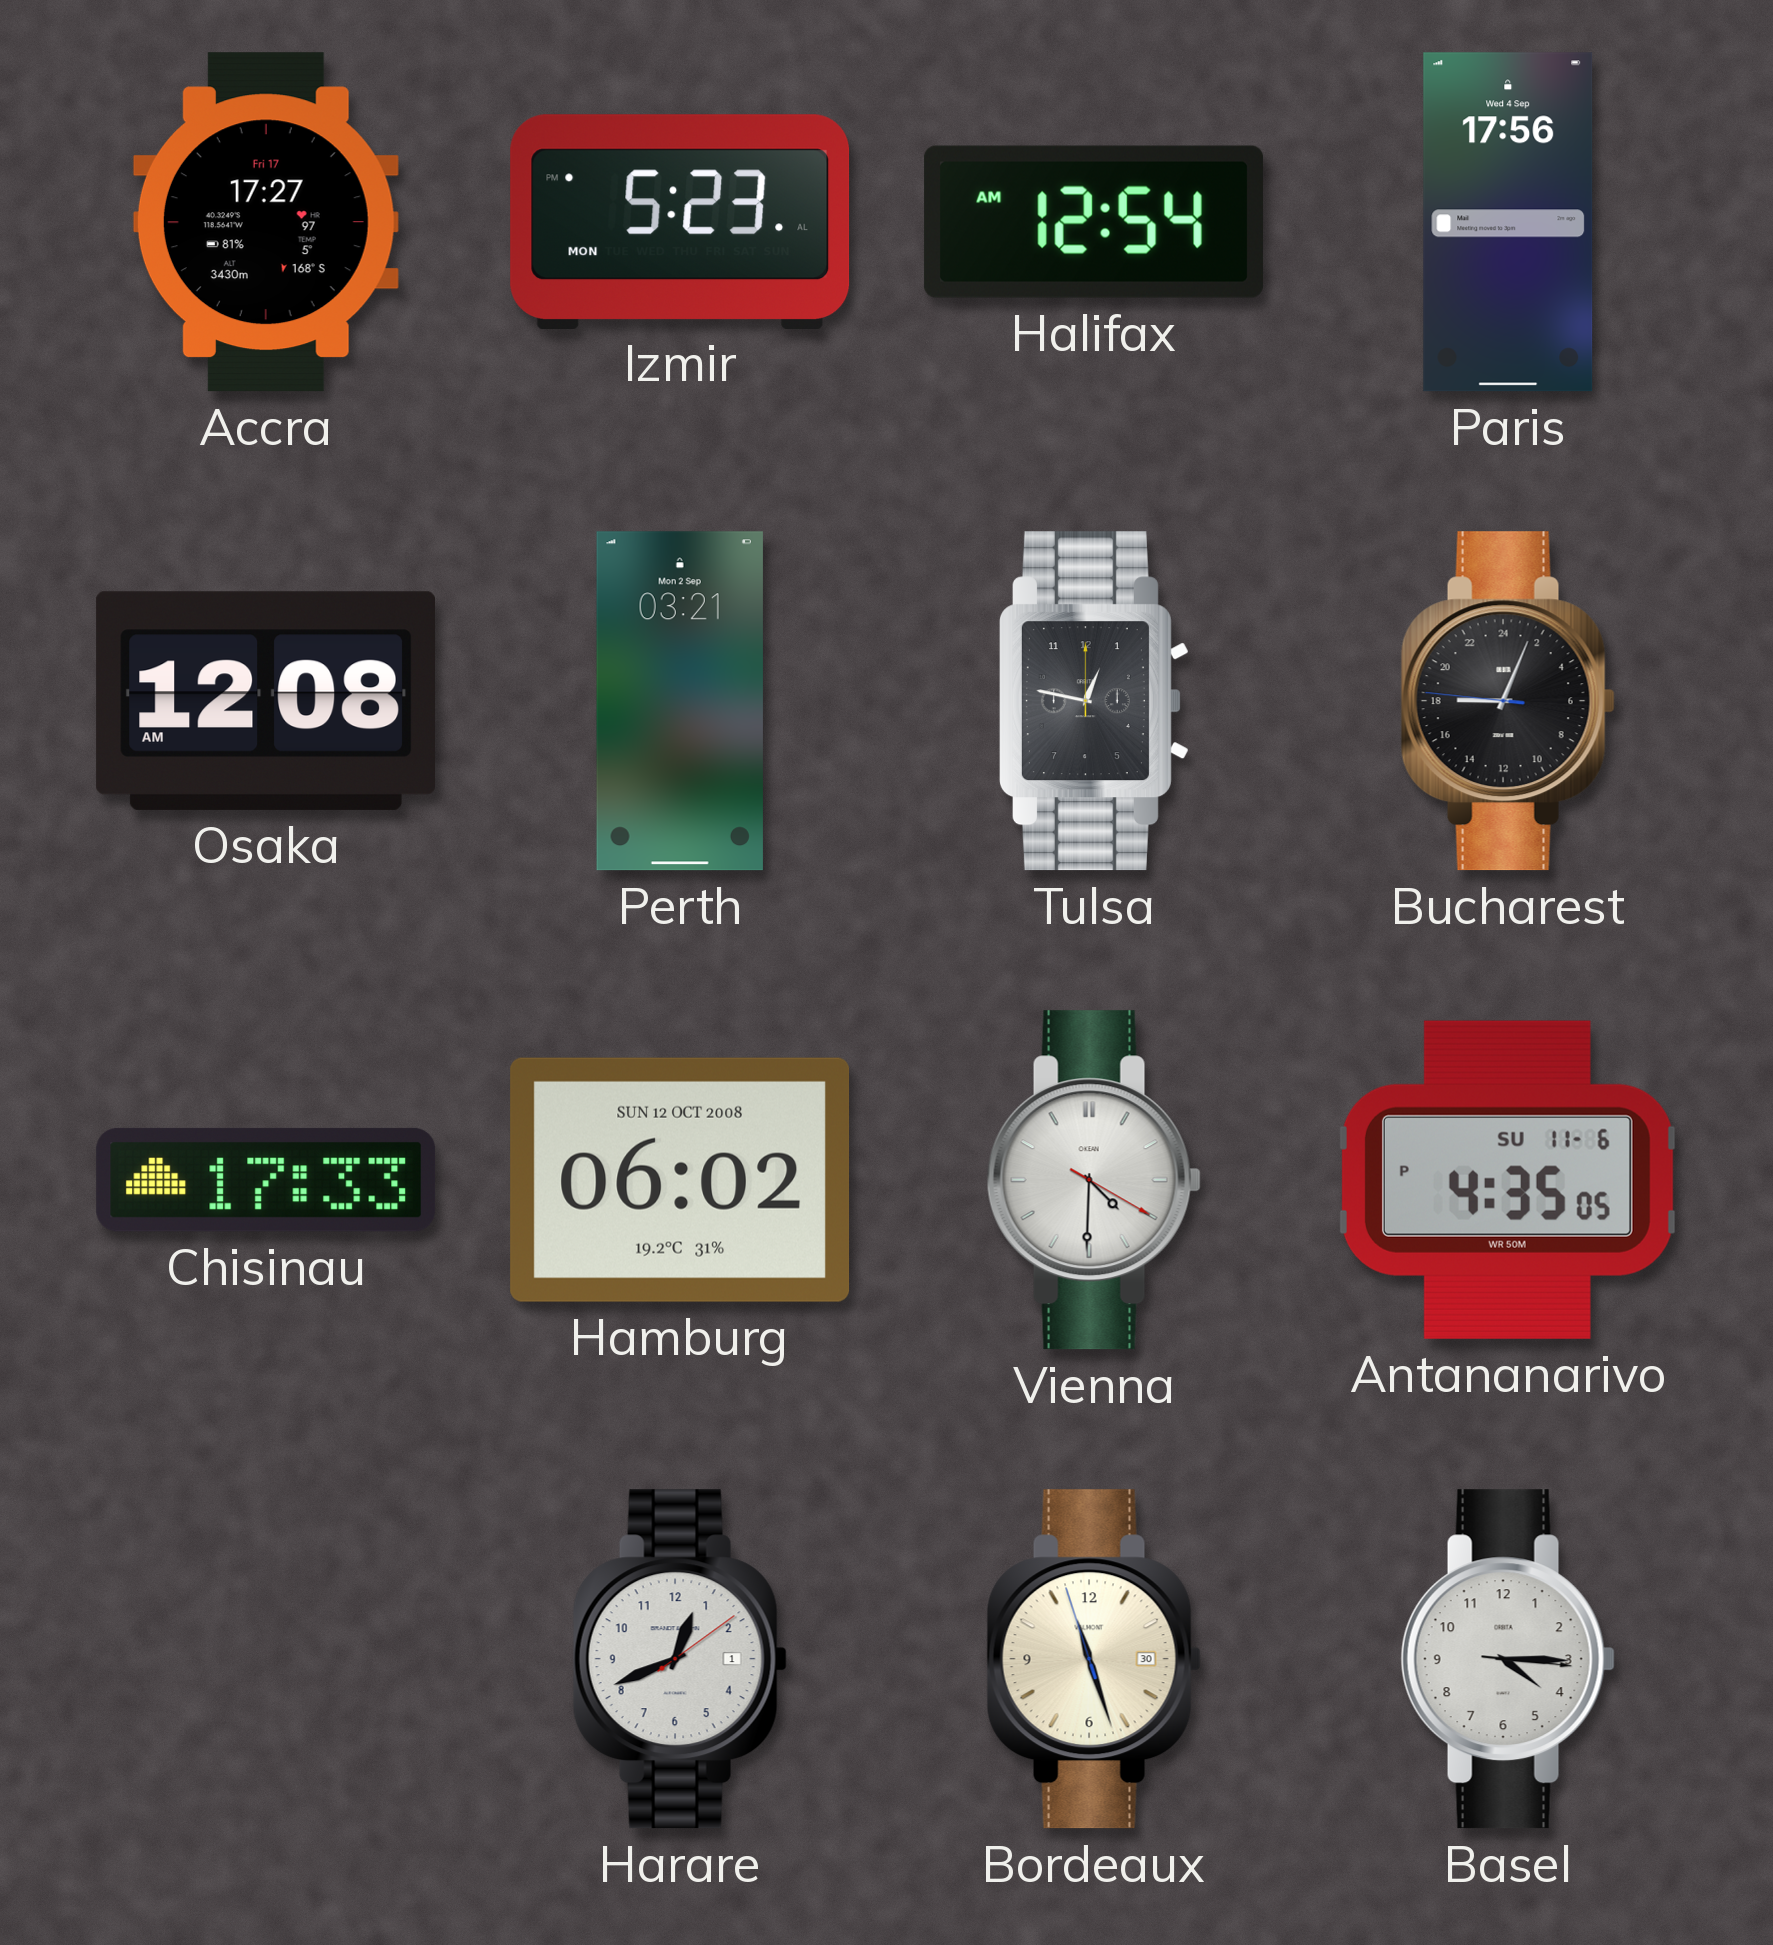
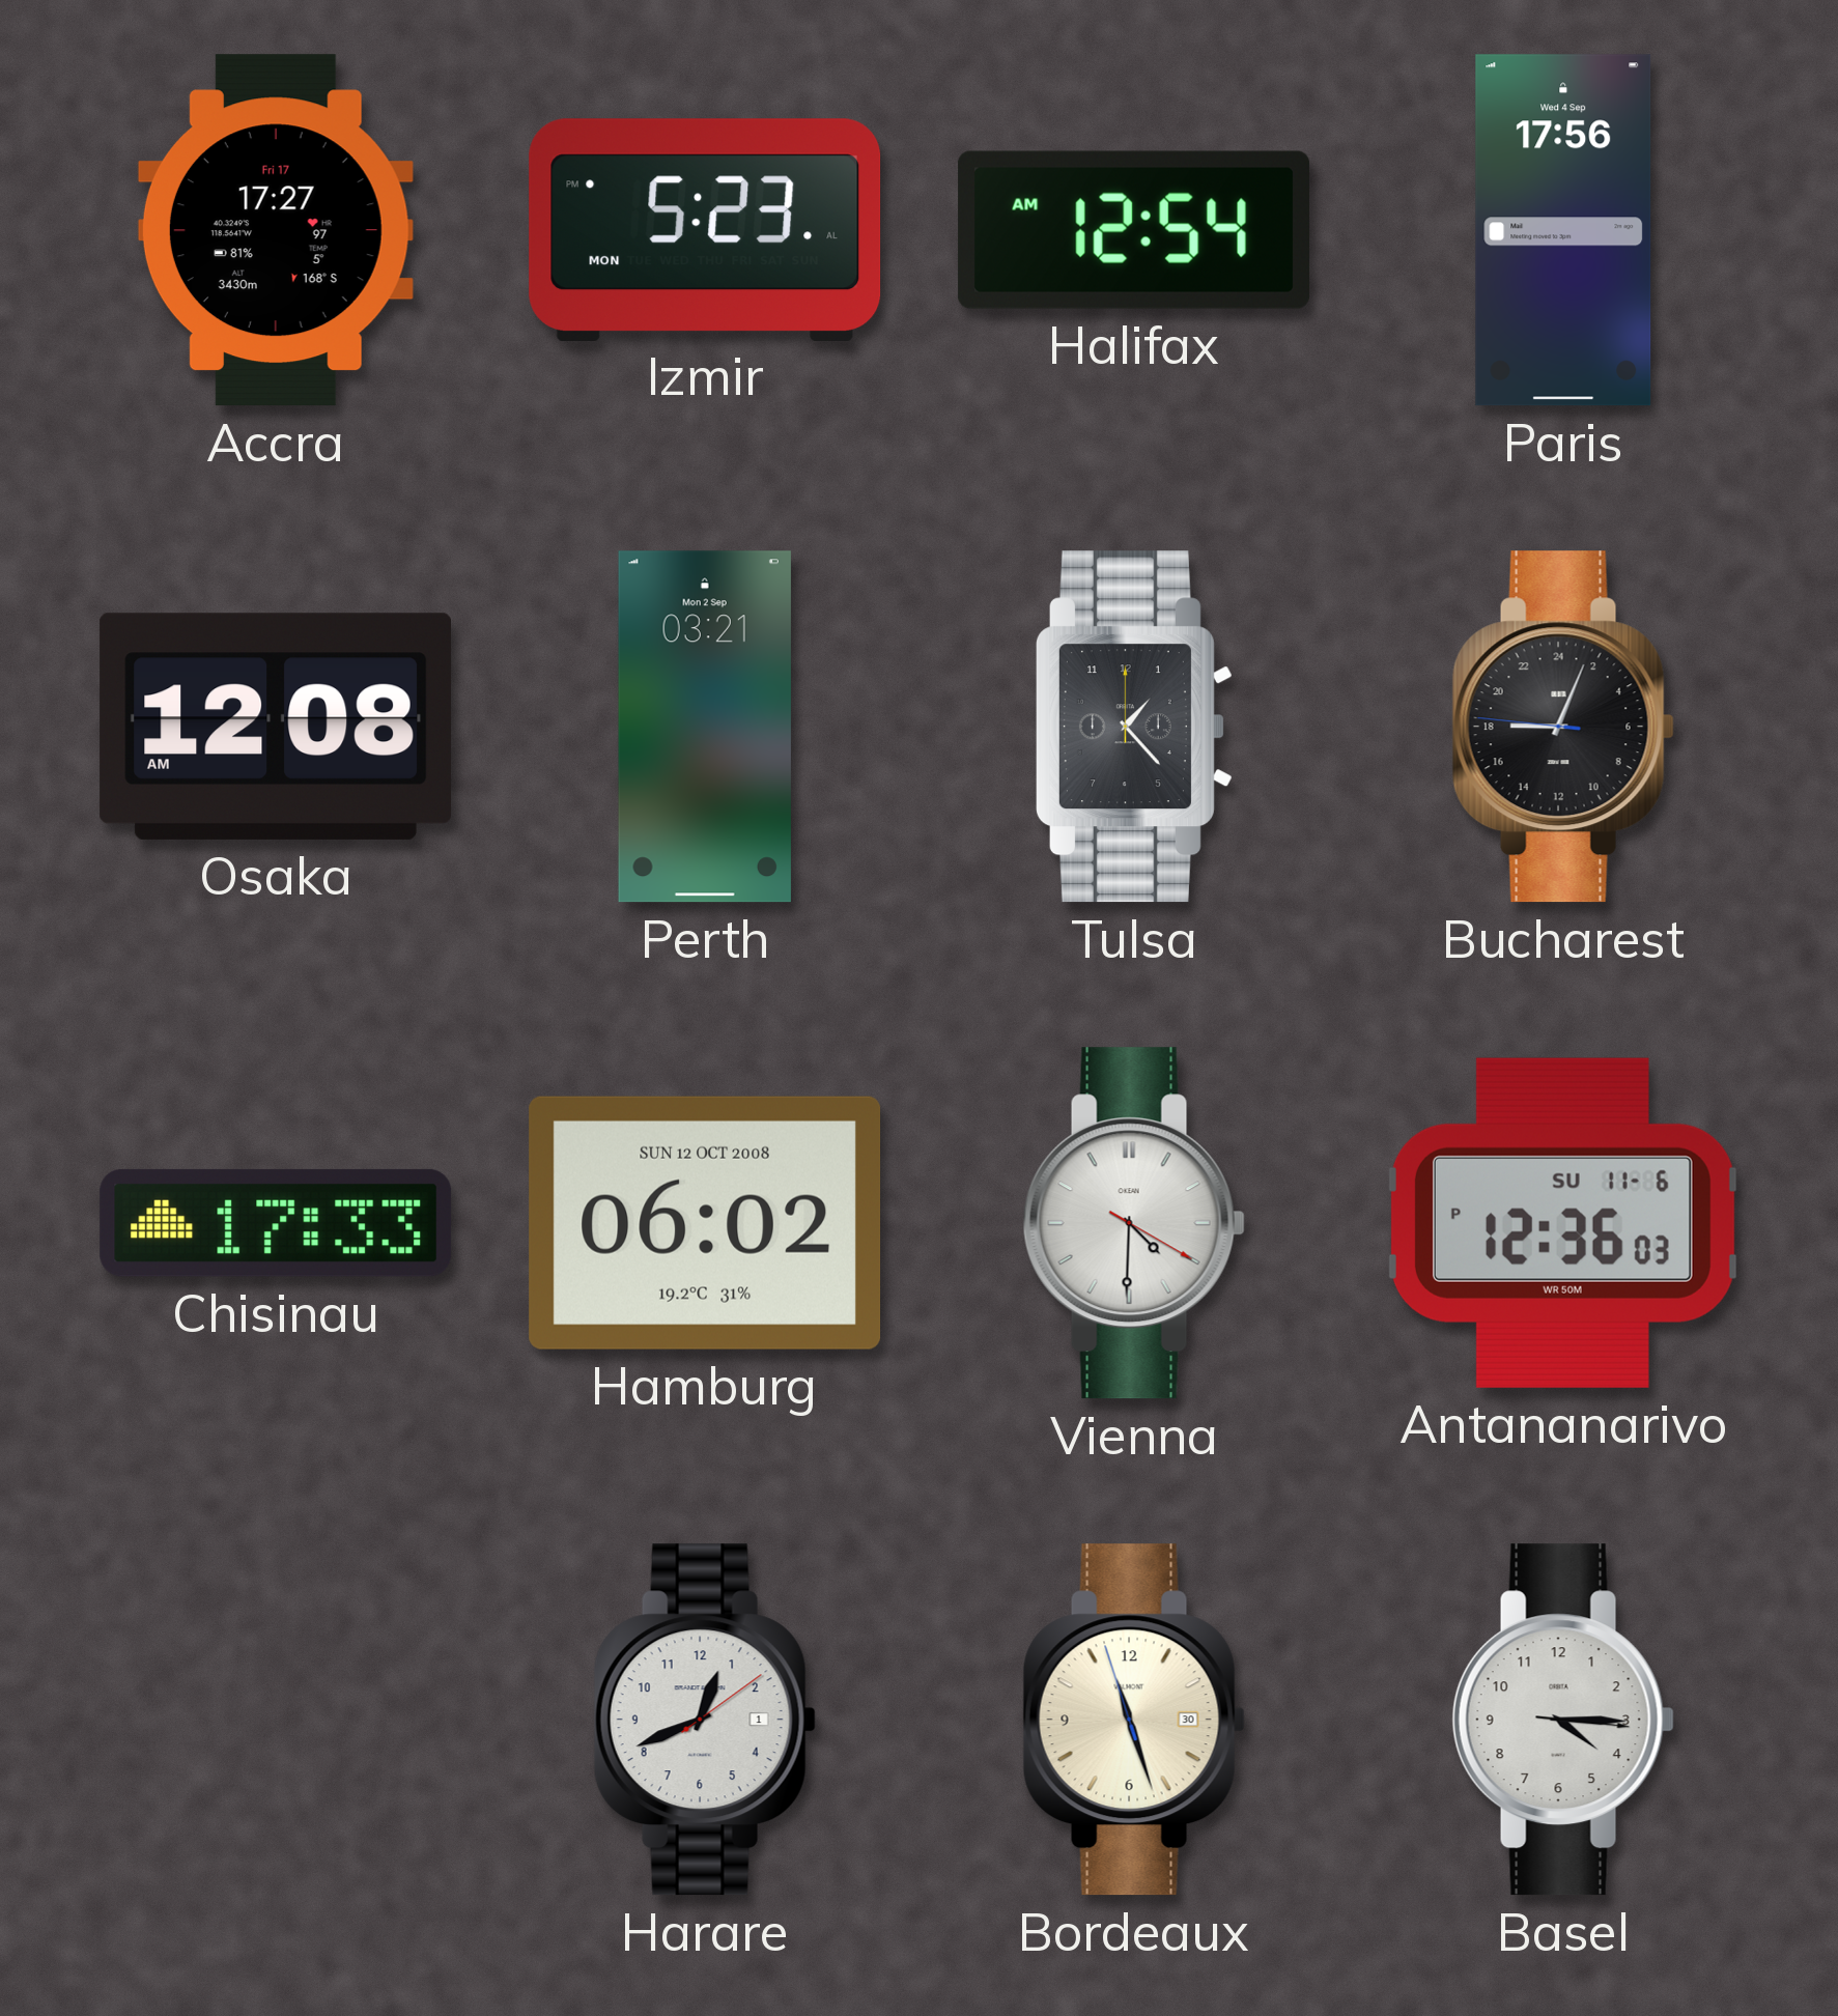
Tulsa: 12:47 -> 1:23 (1134, 727)
Antananarivo: 4:35 -> 12:36 (1563, 1223)
